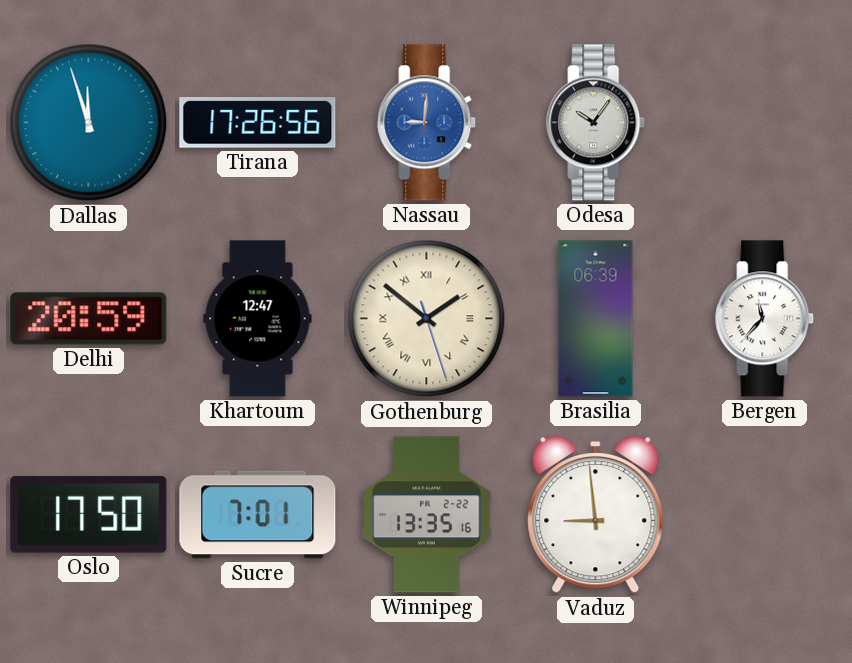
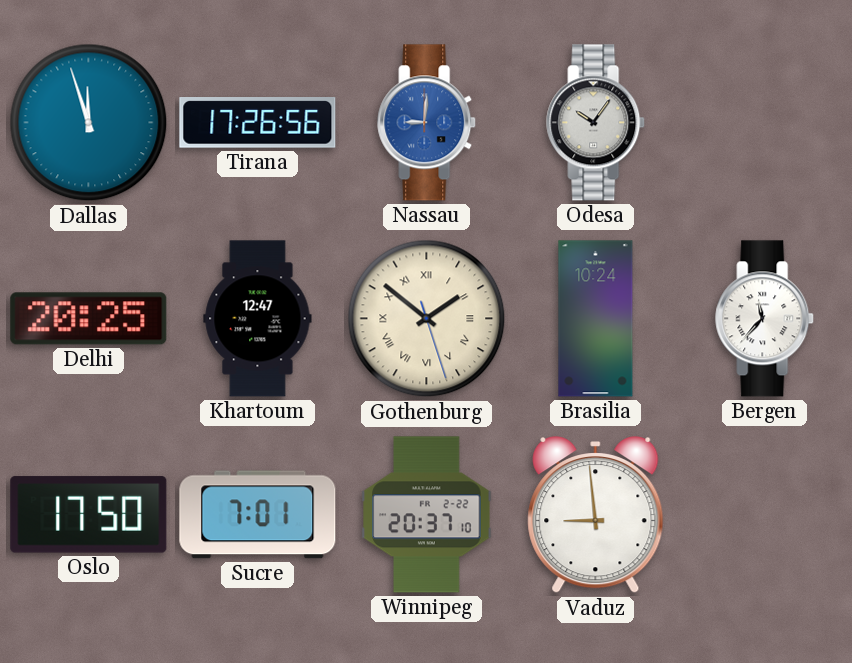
Delhi: 20:59 -> 20:25 (89, 319)
Brasilia: 06:39 -> 10:24 (596, 319)
Winnipeg: 13:35 -> 20:37 (427, 515)
